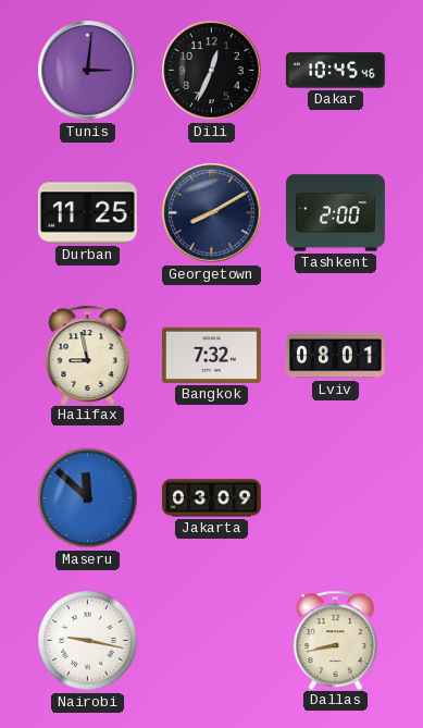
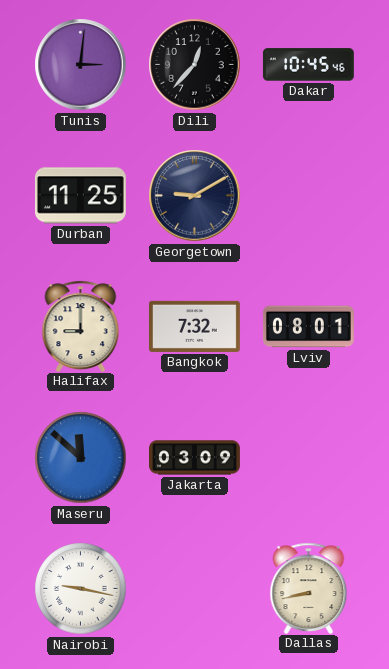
Dili: 12:34 -> 12:37 (195, 65)
Georgetown: 8:10 -> 9:10 (195, 196)
Tashkent: 2:00 -> none (336, 213)
Halifax: 8:58 -> 9:00 (81, 326)
